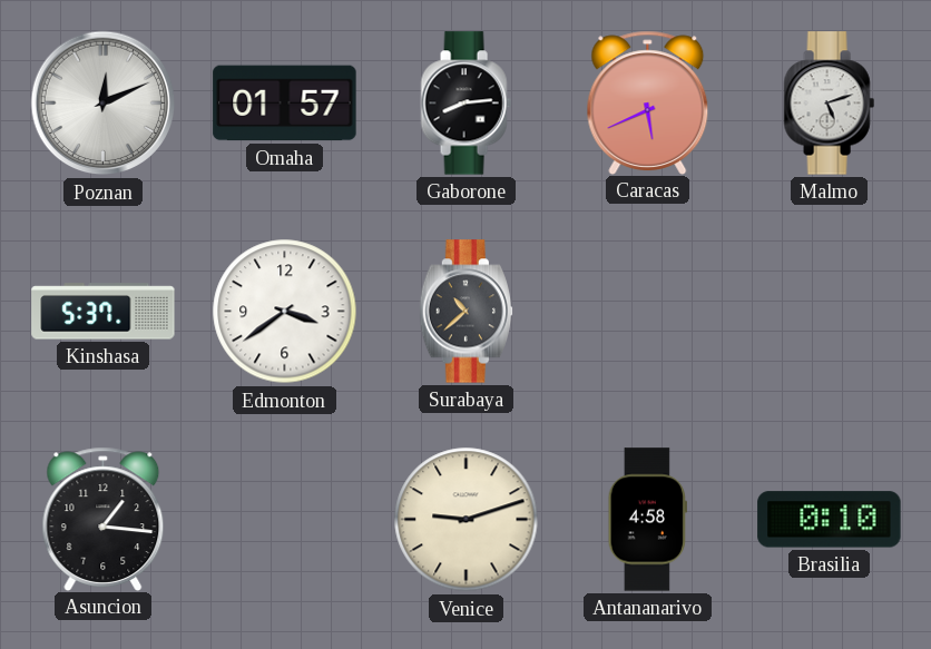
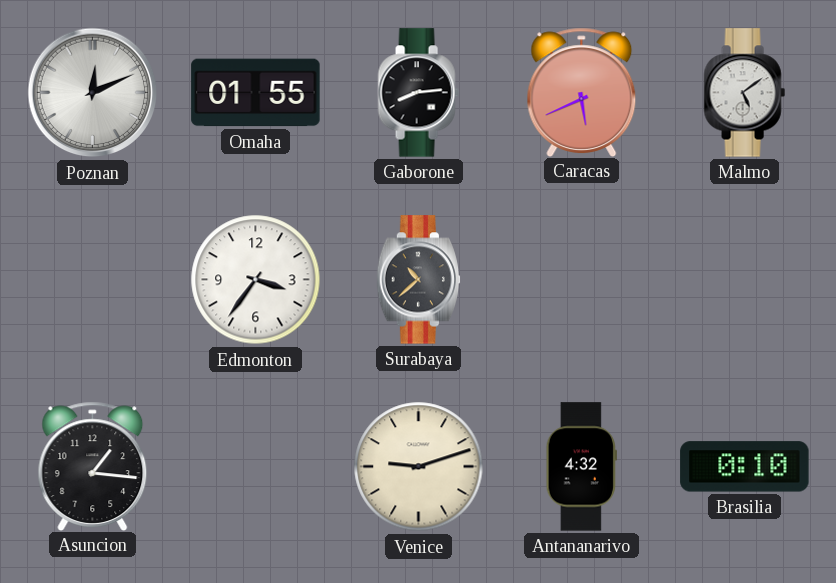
Omaha: 01:57 -> 01:55 (256, 93)
Malmo: 5:12 -> 5:09 (744, 93)
Kinshasa: 5:37 -> none (104, 312)
Edmonton: 3:39 -> 3:36 (256, 280)
Antananarivo: 4:58 -> 4:32 (581, 467)
